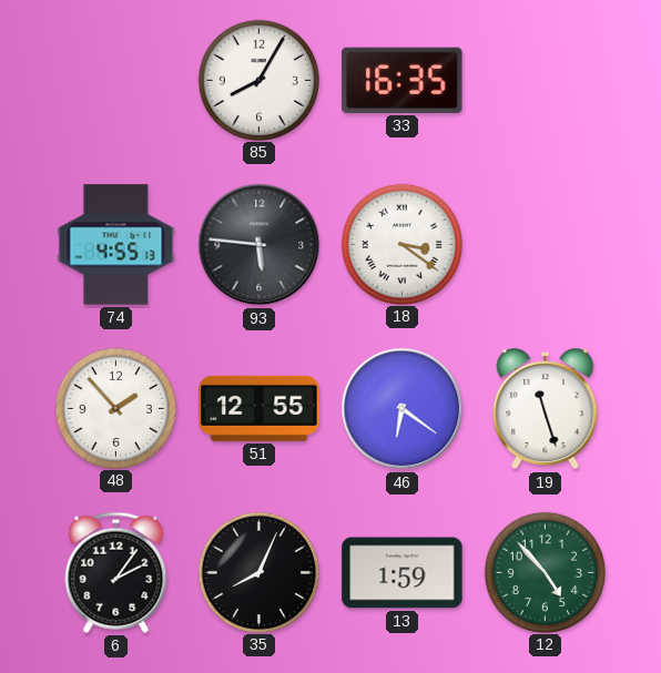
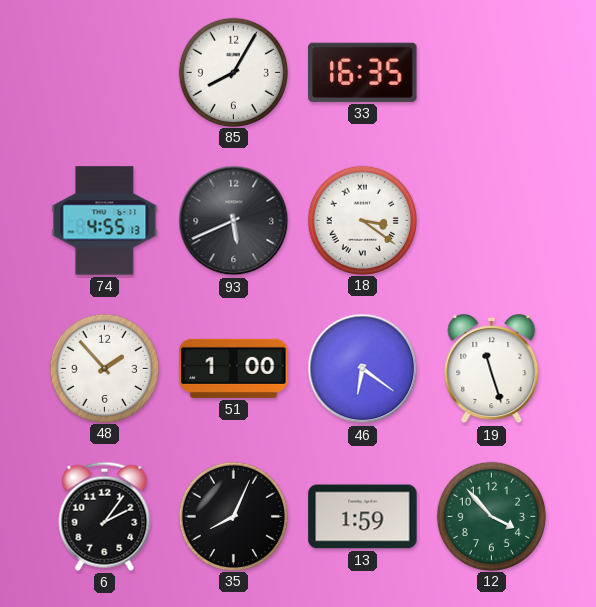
93: 5:46 -> 5:41 (234, 221)
51: 12:55 -> 1:00 (234, 368)
12: 4:53 -> 3:53 (491, 516)
